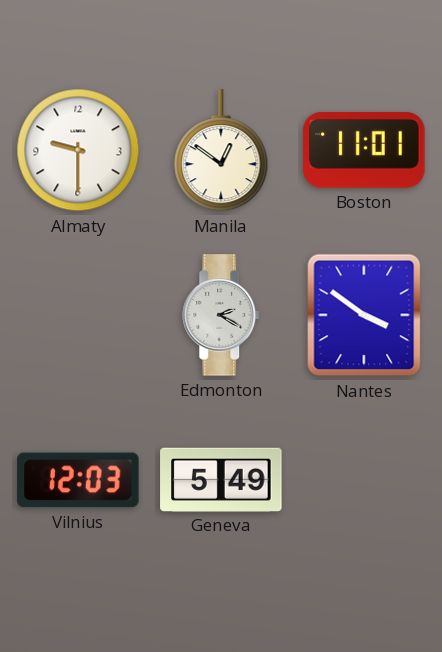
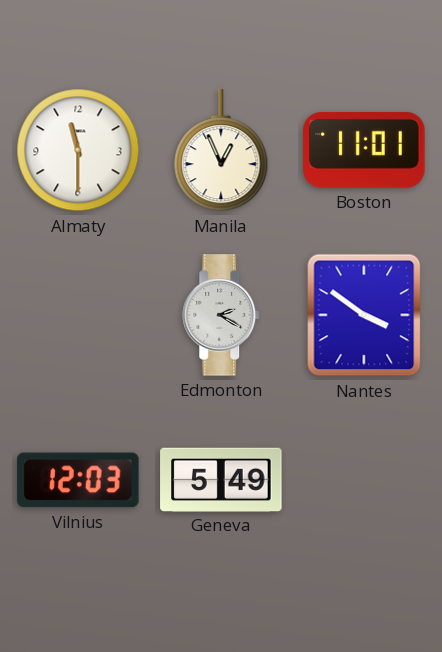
Almaty: 9:30 -> 11:30 (78, 150)
Manila: 12:51 -> 12:56 (221, 151)
